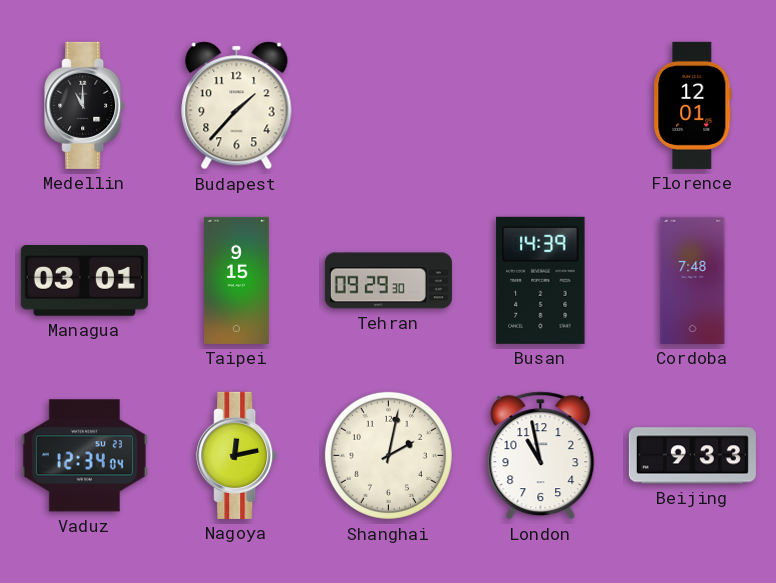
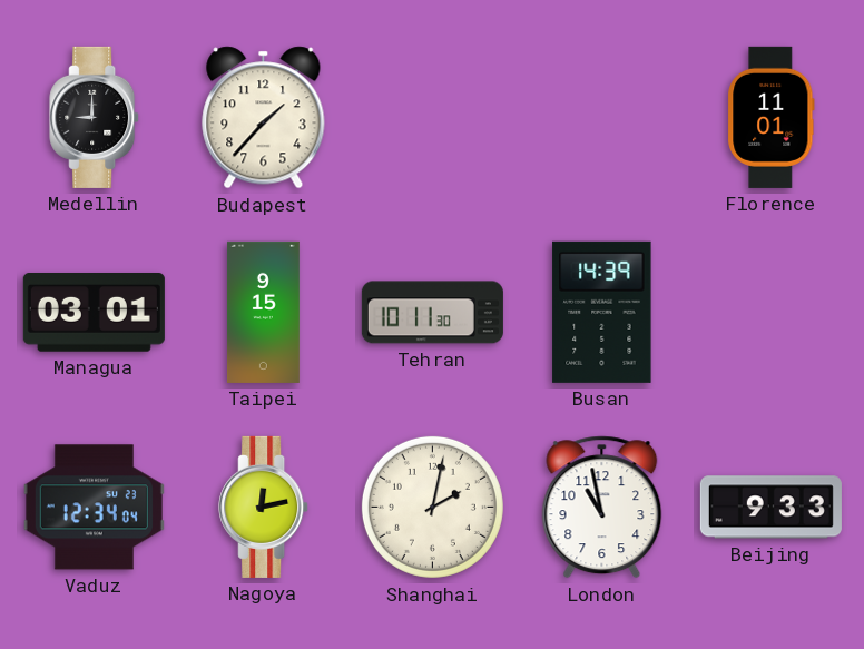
Medellin: 11:00 -> 9:00 (95, 117)
Florence: 12:01 -> 11:01 (772, 117)
Tehran: 09:29 -> 10:11 (432, 313)
Cordoba: 7:48 -> none (693, 280)
